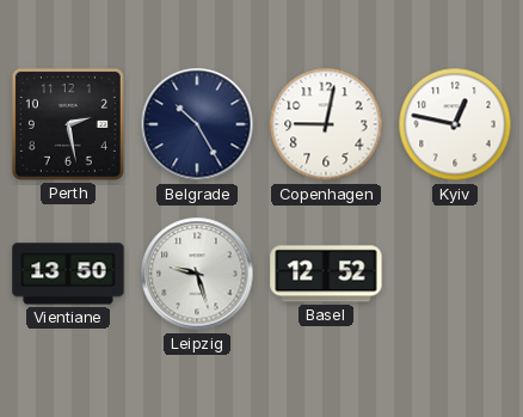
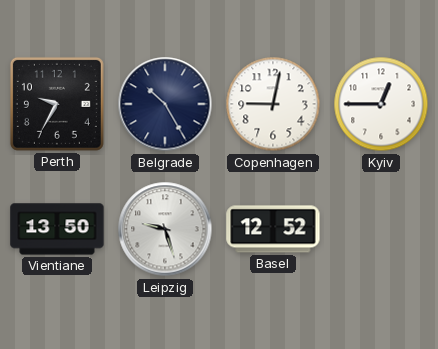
Perth: 2:28 -> 9:35 (57, 104)
Kyiv: 12:47 -> 12:45 (381, 104)
